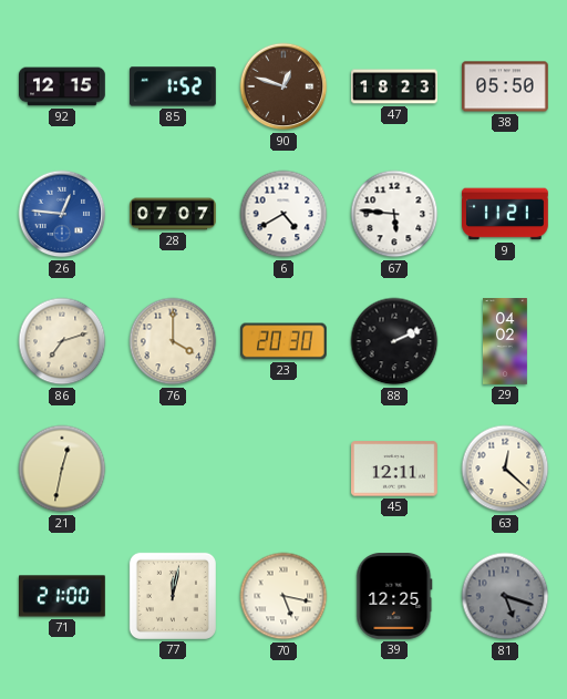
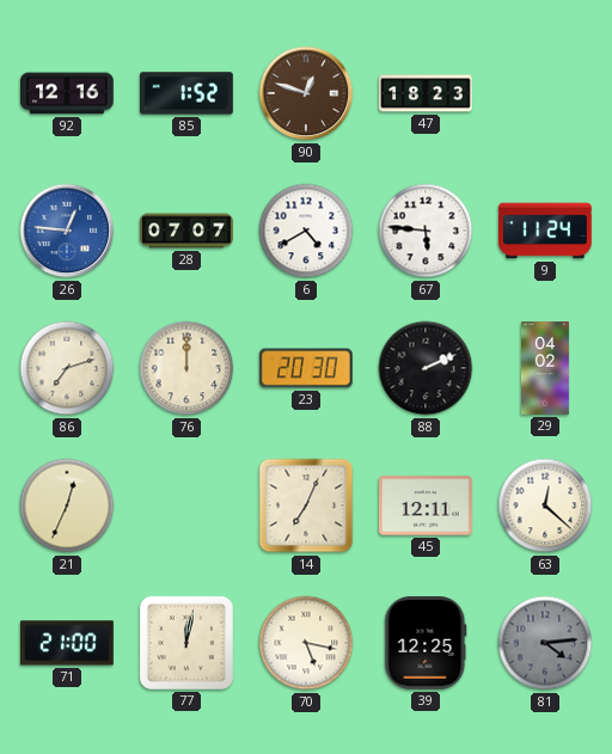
92: 12:15 -> 12:16 (67, 93)
38: 05:50 -> none (506, 86)
9: 11:21 -> 11:24 (546, 231)
76: 4:00 -> 12:00 (186, 368)
21: 12:32 -> 12:34 (67, 505)
14: none -> 7:04 (306, 505)
81: 5:18 -> 4:14 (545, 643)
